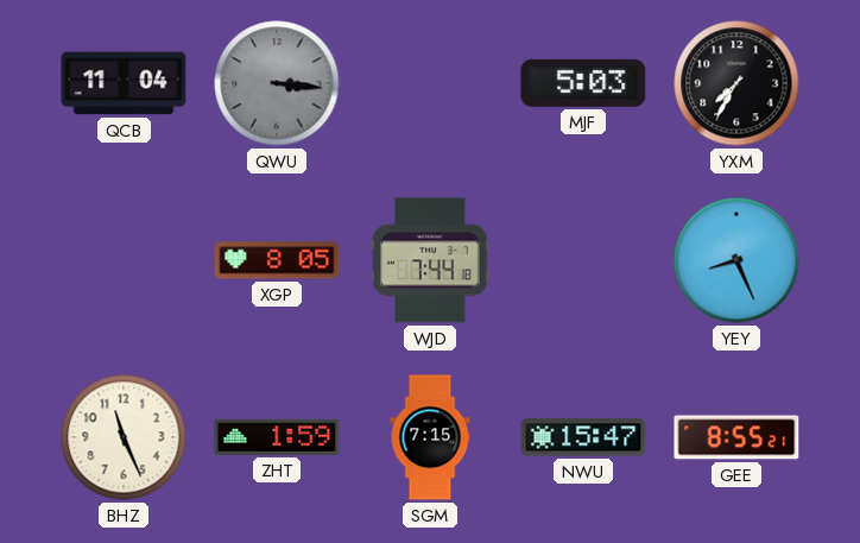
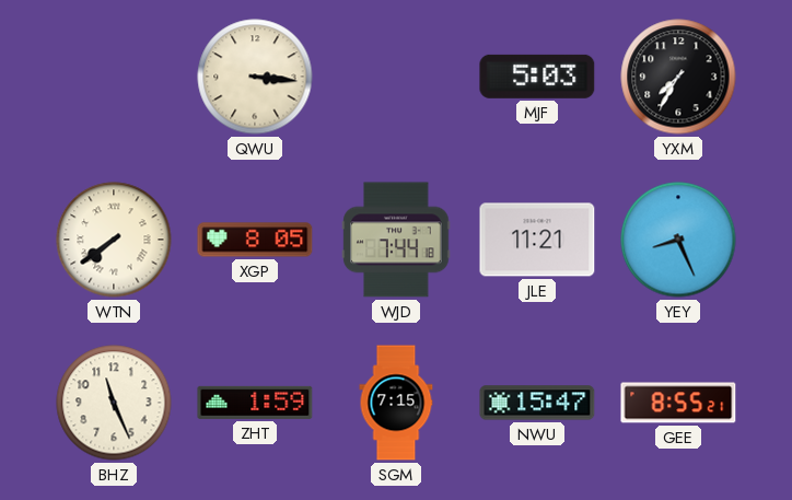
QCB: 11:04 -> none (124, 83)
QWU dial: grey -> cream (255, 77)
WTN: none -> 7:39 (114, 240)
JLE: none -> 11:21 (537, 240)
